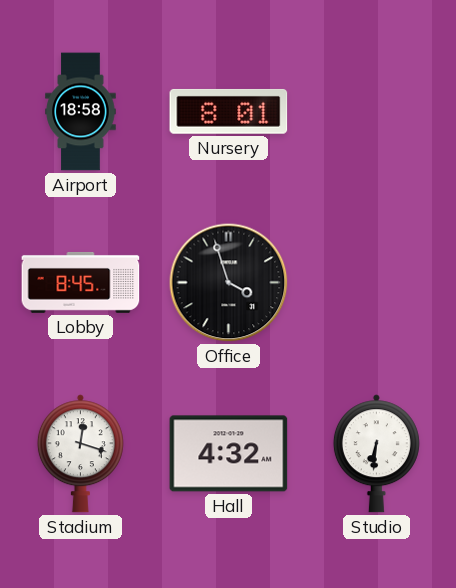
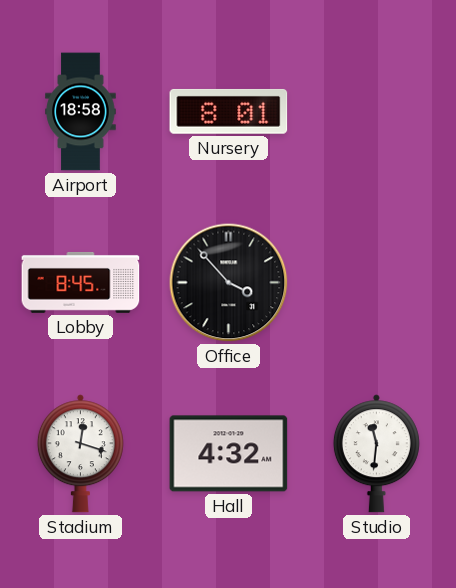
Office: 3:57 -> 3:53 (229, 283)
Studio: 6:31 -> 11:31 (376, 454)
